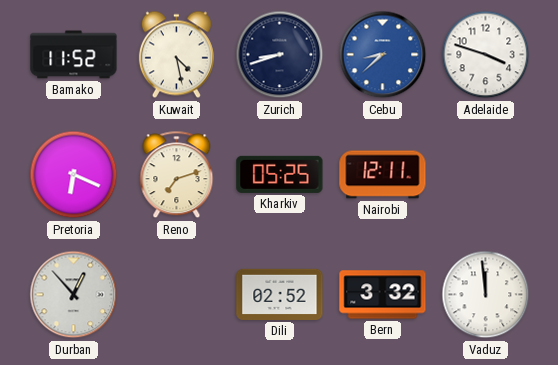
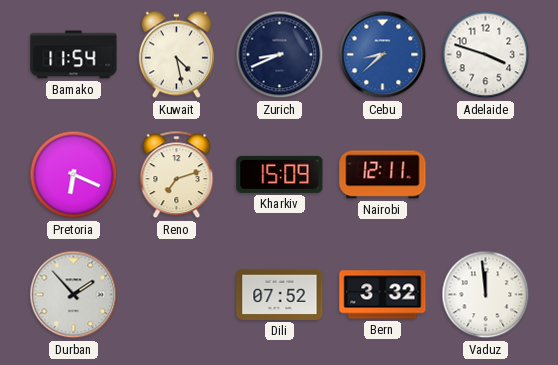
Bamako: 11:52 -> 11:54 (74, 55)
Zurich: 8:42 -> 8:41 (280, 55)
Kharkiv: 05:25 -> 15:09 (280, 174)
Durban: 12:53 -> 1:53 (74, 295)
Dili: 02:52 -> 07:52 (280, 294)
